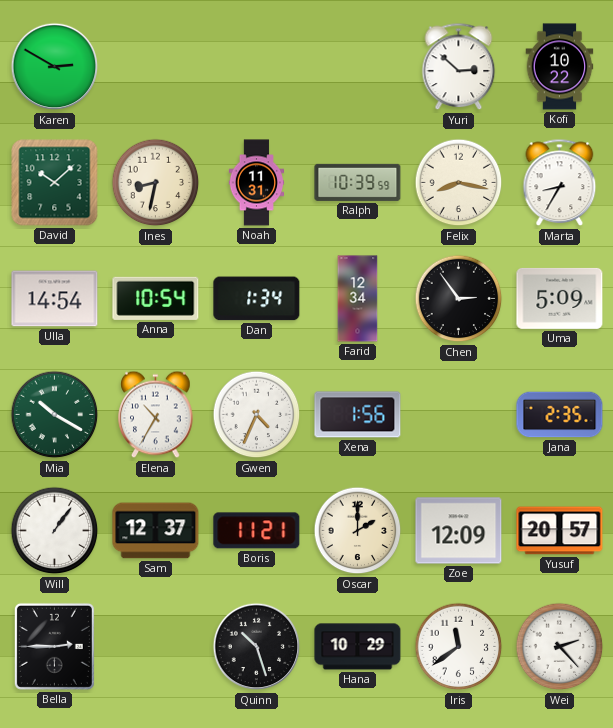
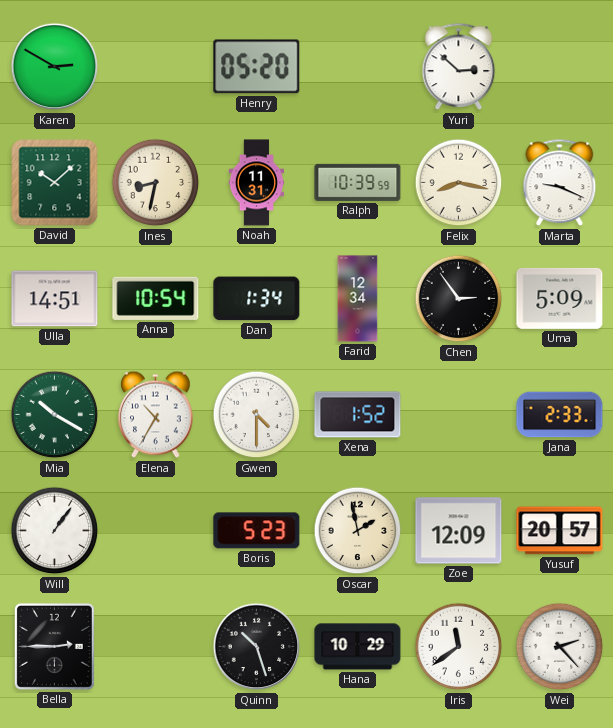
Henry: none -> 05:20 (257, 67)
Kofi: 10:22 -> none (560, 67)
Marta: 8:35 -> 9:19 (560, 183)
Ulla: 14:54 -> 14:51 (55, 299)
Gwen: 4:34 -> 4:30 (257, 415)
Xena: 1:56 -> 1:52 (358, 415)
Jana: 2:35 -> 2:33 (560, 415)
Sam: 12:37 -> none (156, 531)
Boris: 11:21 -> 5:23 (257, 531)
Oscar: 2:00 -> 1:58 (358, 531)
